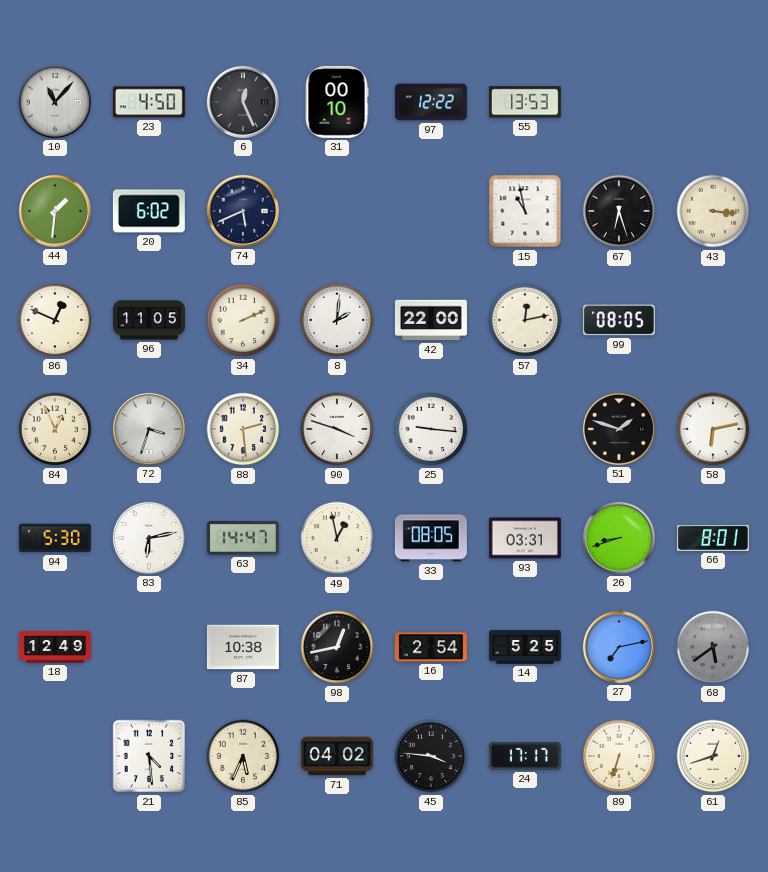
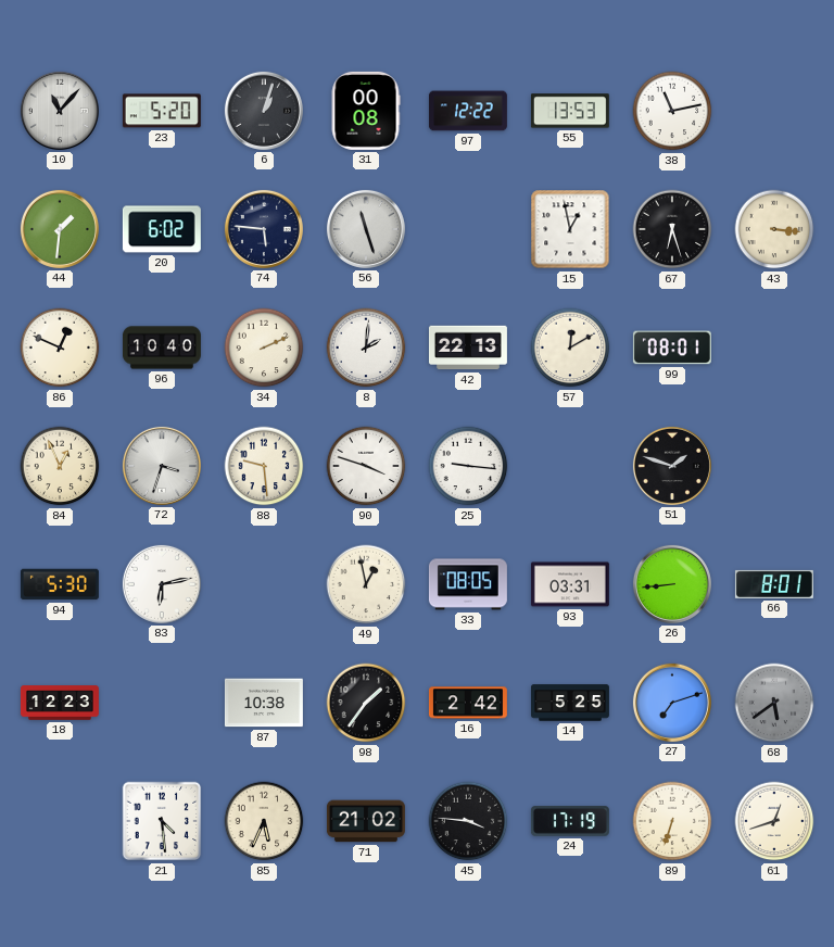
23: 4:50 -> 5:20 (162, 111)
6: 12:26 -> 1:03 (264, 111)
31: 00:10 -> 00:08 (366, 111)
38: none -> 11:13 (672, 111)
74: 5:41 -> 5:46 (264, 229)
56: none -> 11:27 (366, 229)
15: 10:58 -> 12:58 (570, 229)
96: 11:05 -> 10:40 (162, 348)
42: 22:00 -> 22:13 (468, 348)
57: 12:13 -> 12:10 (570, 348)
99: 08:05 -> 08:01 (672, 348)
88: 2:29 -> 9:29 (264, 466)
58: 6:13 -> none (713, 429)
63: 14:47 -> none (243, 539)
26: 8:42 -> 8:44 (672, 584)
18: 12:49 -> 12:23 (60, 703)
98: 12:43 -> 1:36 (366, 703)
16: 2:54 -> 2:42 (468, 703)
27: 7:13 -> 7:12 (672, 703)
71: 04:02 -> 21:02 (366, 821)
24: 17:17 -> 17:19 (570, 821)
